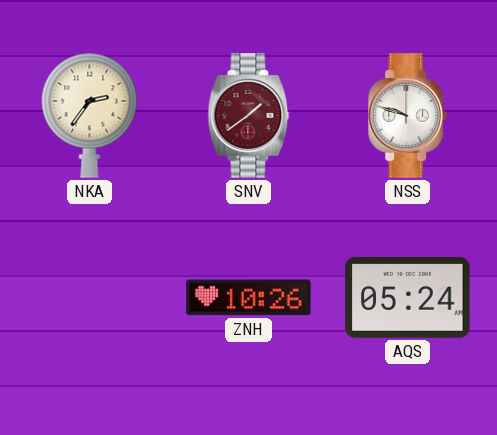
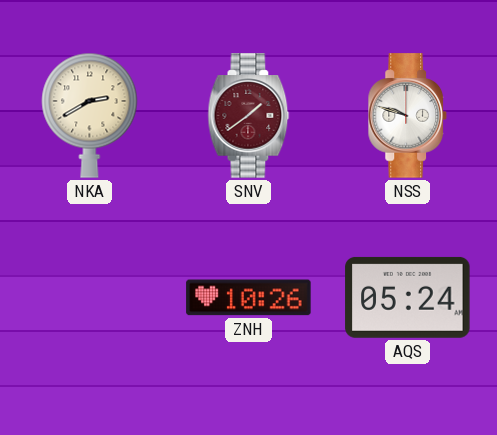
NKA: 2:36 -> 2:40 (90, 115)
